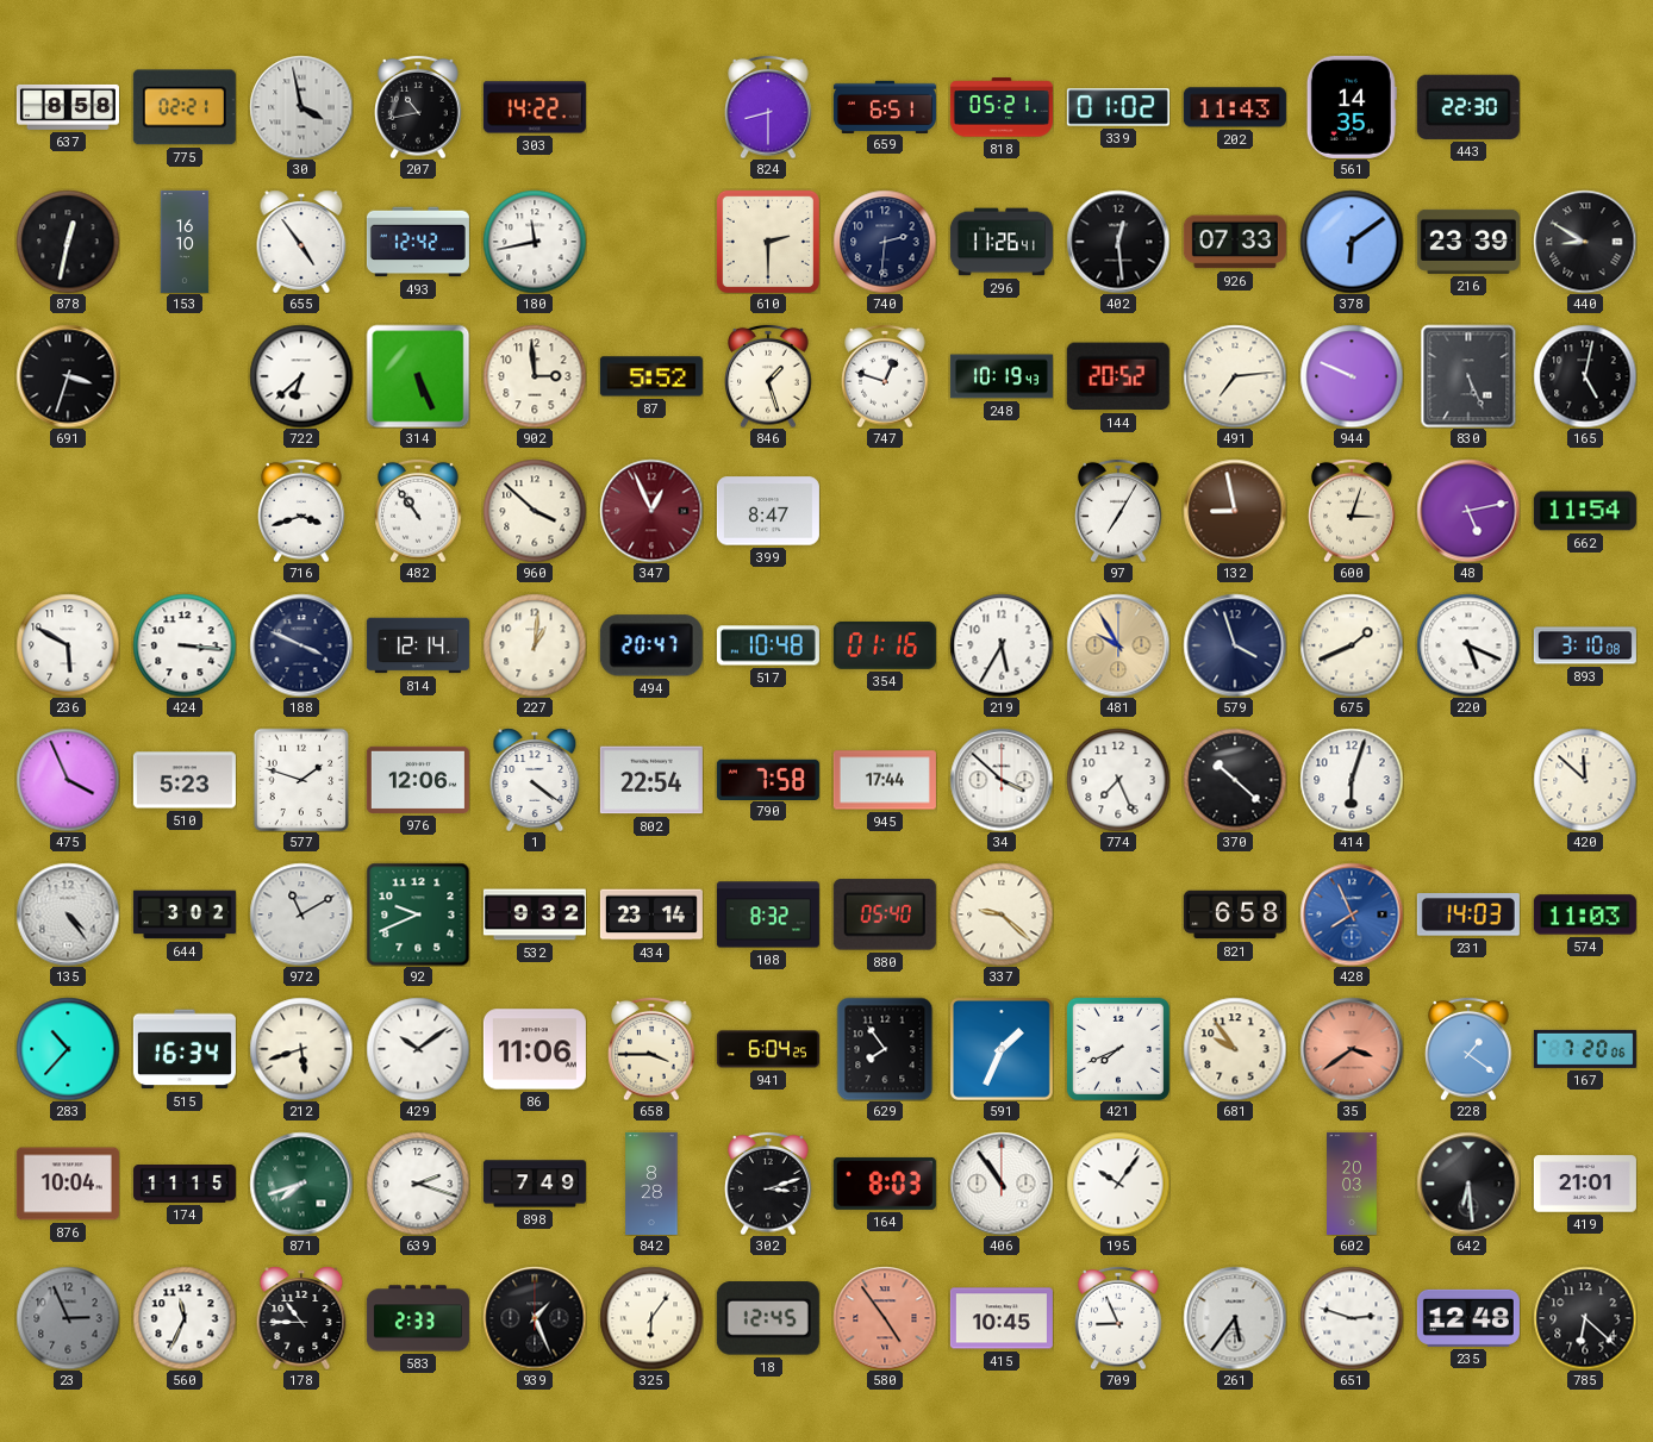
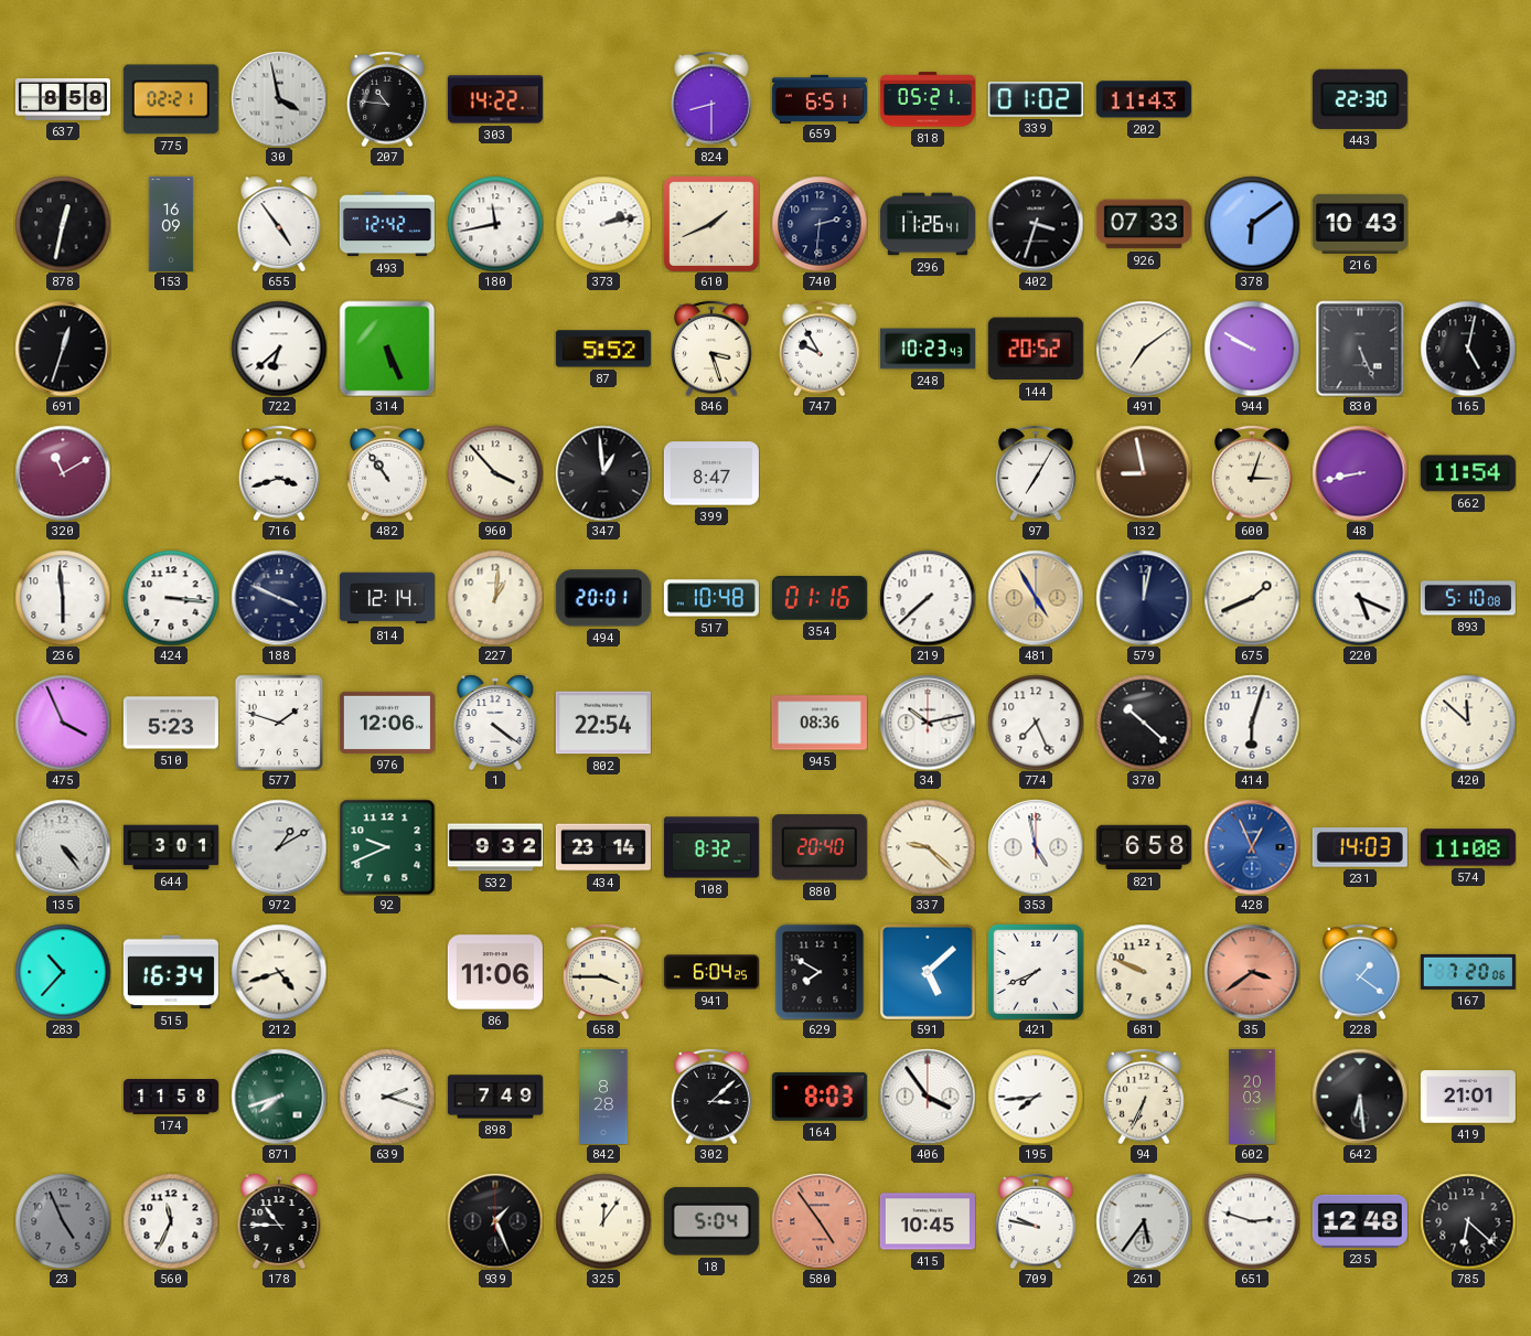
207: 10:43 -> 10:46 (387, 99)
561: 14:35 -> none (1352, 107)
153: 16:10 -> 16:09 (171, 224)
373: none -> 2:13 (603, 224)
610: 2:30 -> 1:41 (711, 224)
402: 12:29 -> 3:33 (1036, 224)
216: 23:39 -> 10:43 (1360, 224)
440: 8:50 -> none (1585, 242)
691: 3:33 -> 12:33 (63, 349)
902: 2:59 -> none (535, 376)
846: 1:27 -> 3:27 (711, 349)
747: 12:48 -> 9:55 (820, 349)
248: 10:19 -> 10:23 (928, 349)
491: 7:14 -> 7:09 (1144, 349)
944: 9:49 -> 9:50 (1252, 349)
320: none -> 11:10 (63, 473)
960: 3:52 -> 3:53 (495, 473)
347: 12:56 -> 12:59 (603, 473)
347 dial: burgundy -> black (603, 473)
48: 5:13 -> 8:43 (1360, 473)
236: 5:50 -> 5:59 (63, 598)
494: 20:47 -> 20:01 (603, 598)
219: 5:35 -> 7:38 (928, 598)
481: 9:55 -> 4:55 (1036, 598)
579: 3:57 -> 12:02 (1144, 598)
893: 3:10 -> 5:10 (1468, 598)
790: 7:58 -> none (768, 779)
945: 17:44 -> 08:36 (820, 723)
34: 3:52 -> 10:13 (928, 723)
644: 3:02 -> 3:01 (171, 847)
972: 11:10 -> 1:10 (279, 847)
880: 05:40 -> 20:40 (820, 847)
353: none -> 4:58 (1036, 847)
428: 7:56 -> 12:56 (1252, 847)
574: 11:03 -> 11:08 (1468, 847)
212: 5:42 -> 4:42 (279, 972)
429: 10:09 -> none (418, 1049)
629: 7:54 -> 7:50 (820, 972)
591: 1:34 -> 5:08 (928, 972)
681: 9:54 -> 9:49 (1144, 972)
876: 10:04 -> none (68, 1184)
174: 11:15 -> 11:58 (171, 1098)
302: 3:12 -> 3:08 (711, 1097)
406: 10:54 -> 3:54 (928, 1097)
195: 10:06 -> 7:44 (1036, 1097)
94: none -> 6:34 (1144, 1097)
23: 2:56 -> 4:56 (63, 1221)
583: 2:33 -> none (418, 1318)
325: 6:06 -> 12:06 (603, 1221)
18: 12:45 -> 5:04 (711, 1221)
709: 8:56 -> 9:47 (1036, 1221)
